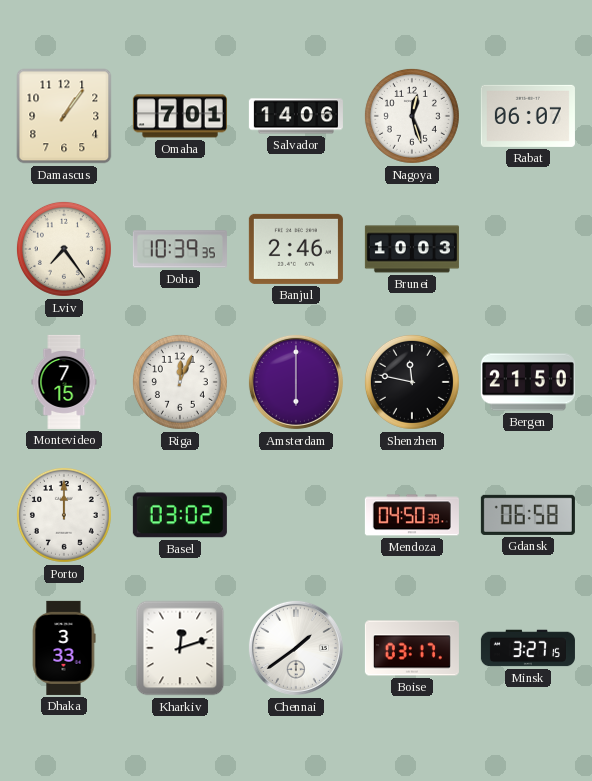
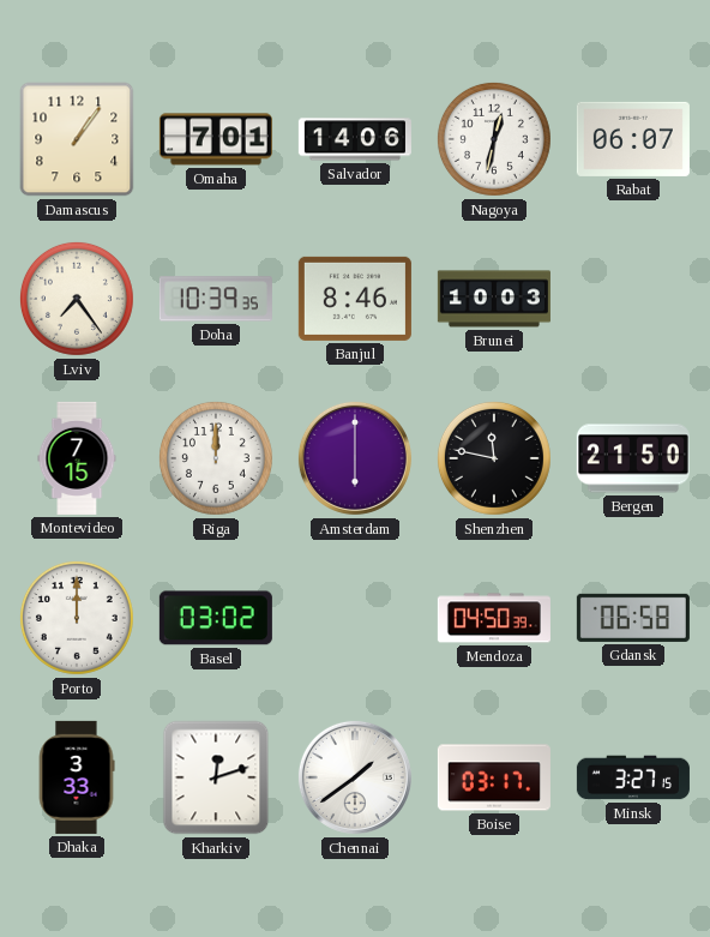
Nagoya: 12:27 -> 12:32 (494, 139)
Banjul: 2:46 -> 8:46 (355, 299)
Riga: 12:04 -> 12:00 (216, 458)
